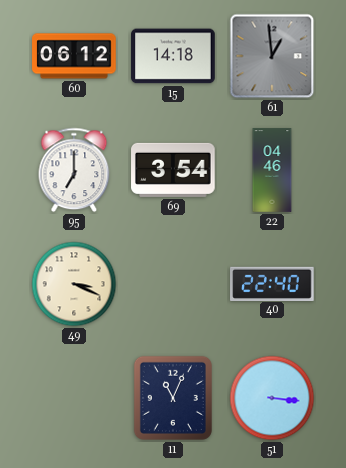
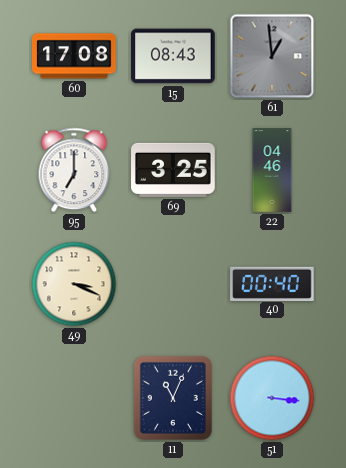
60: 06:12 -> 17:08 (74, 56)
15: 14:18 -> 08:43 (173, 56)
69: 3:54 -> 3:25 (173, 170)
40: 22:40 -> 00:40 (272, 283)
